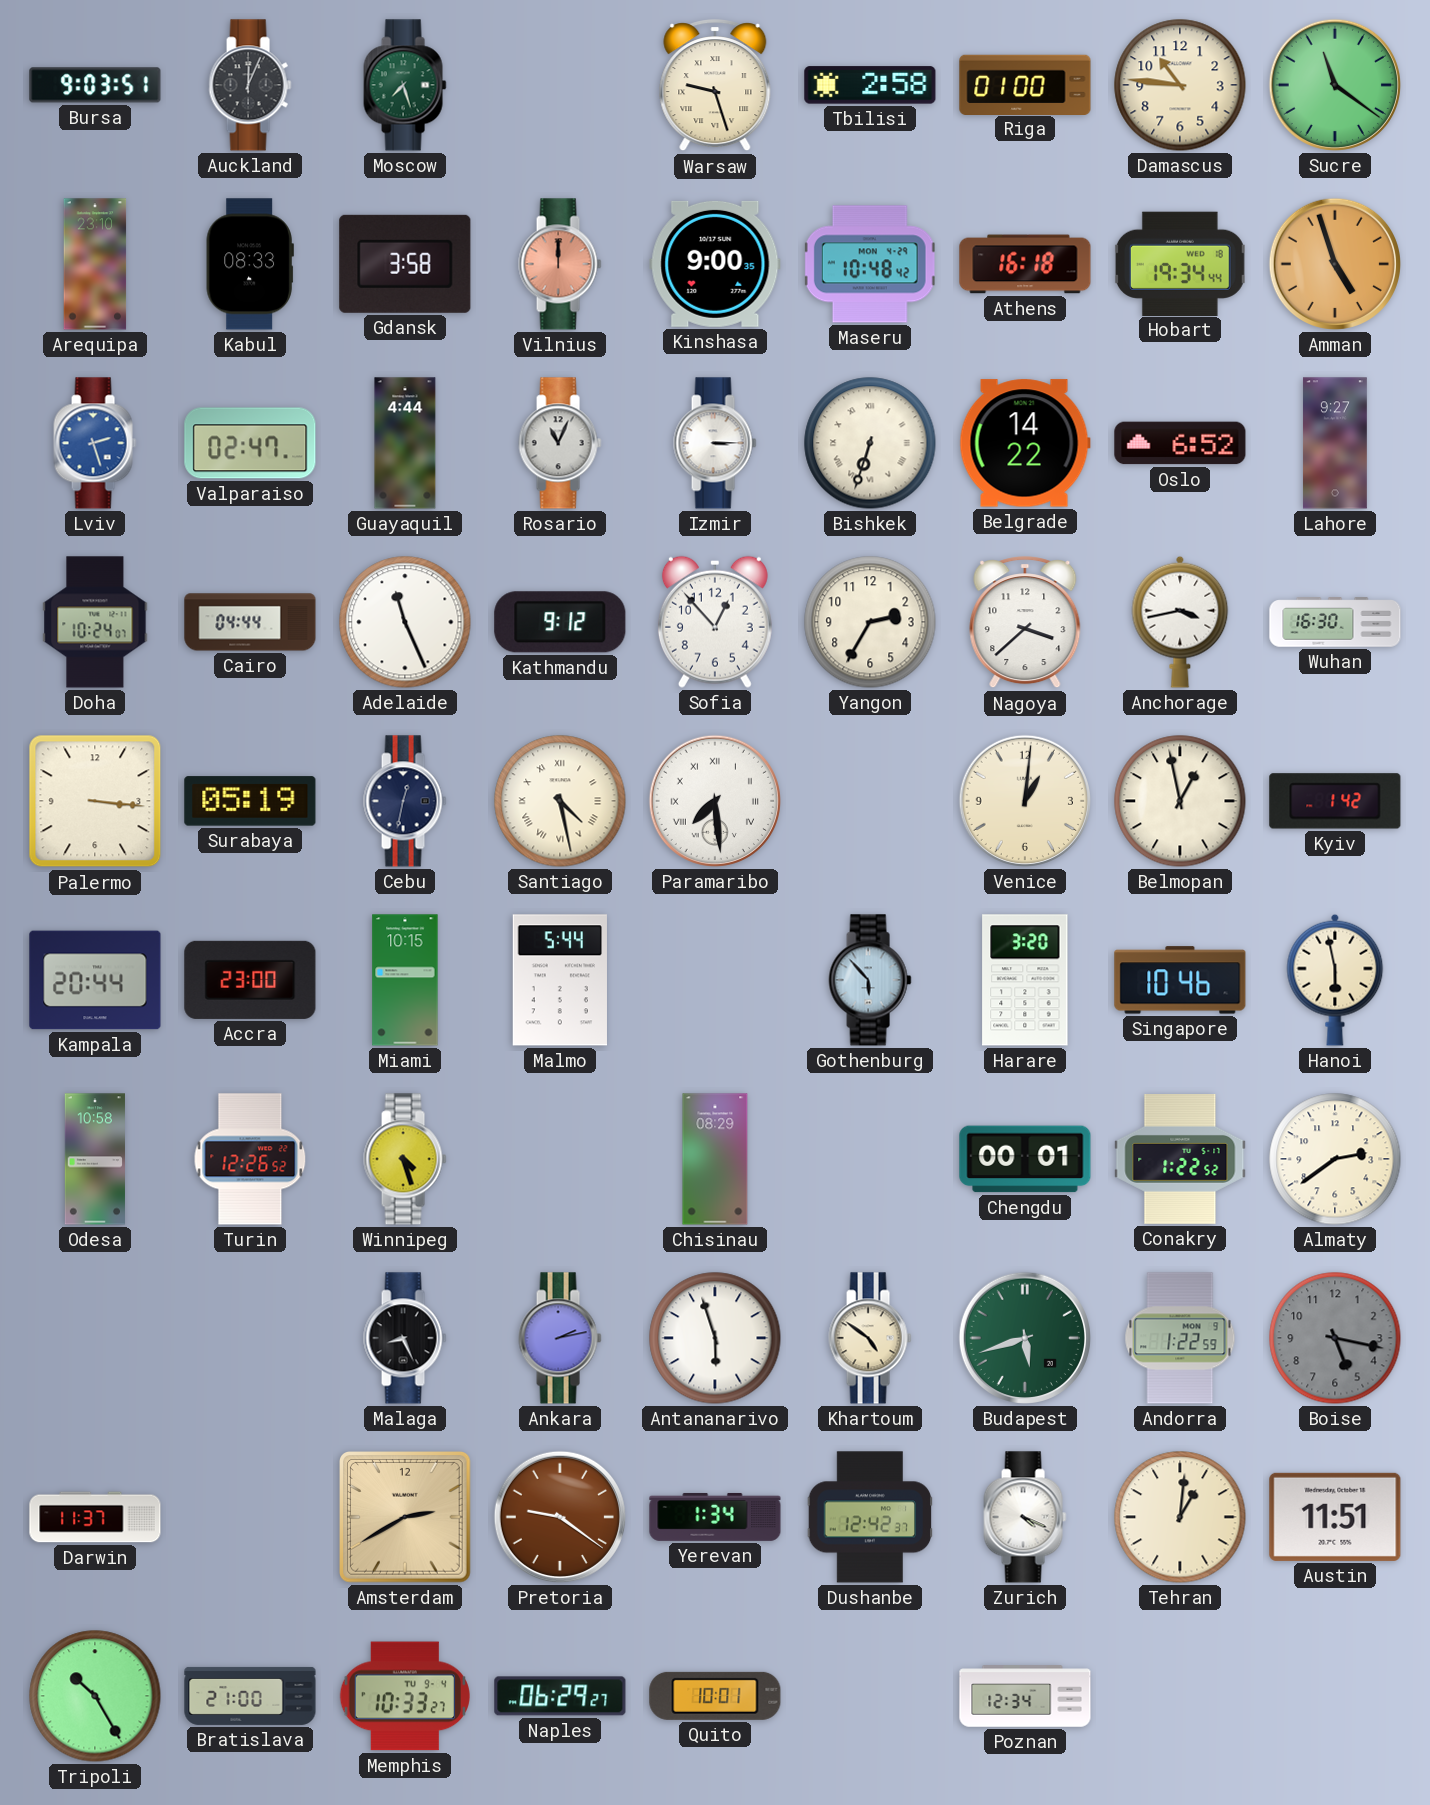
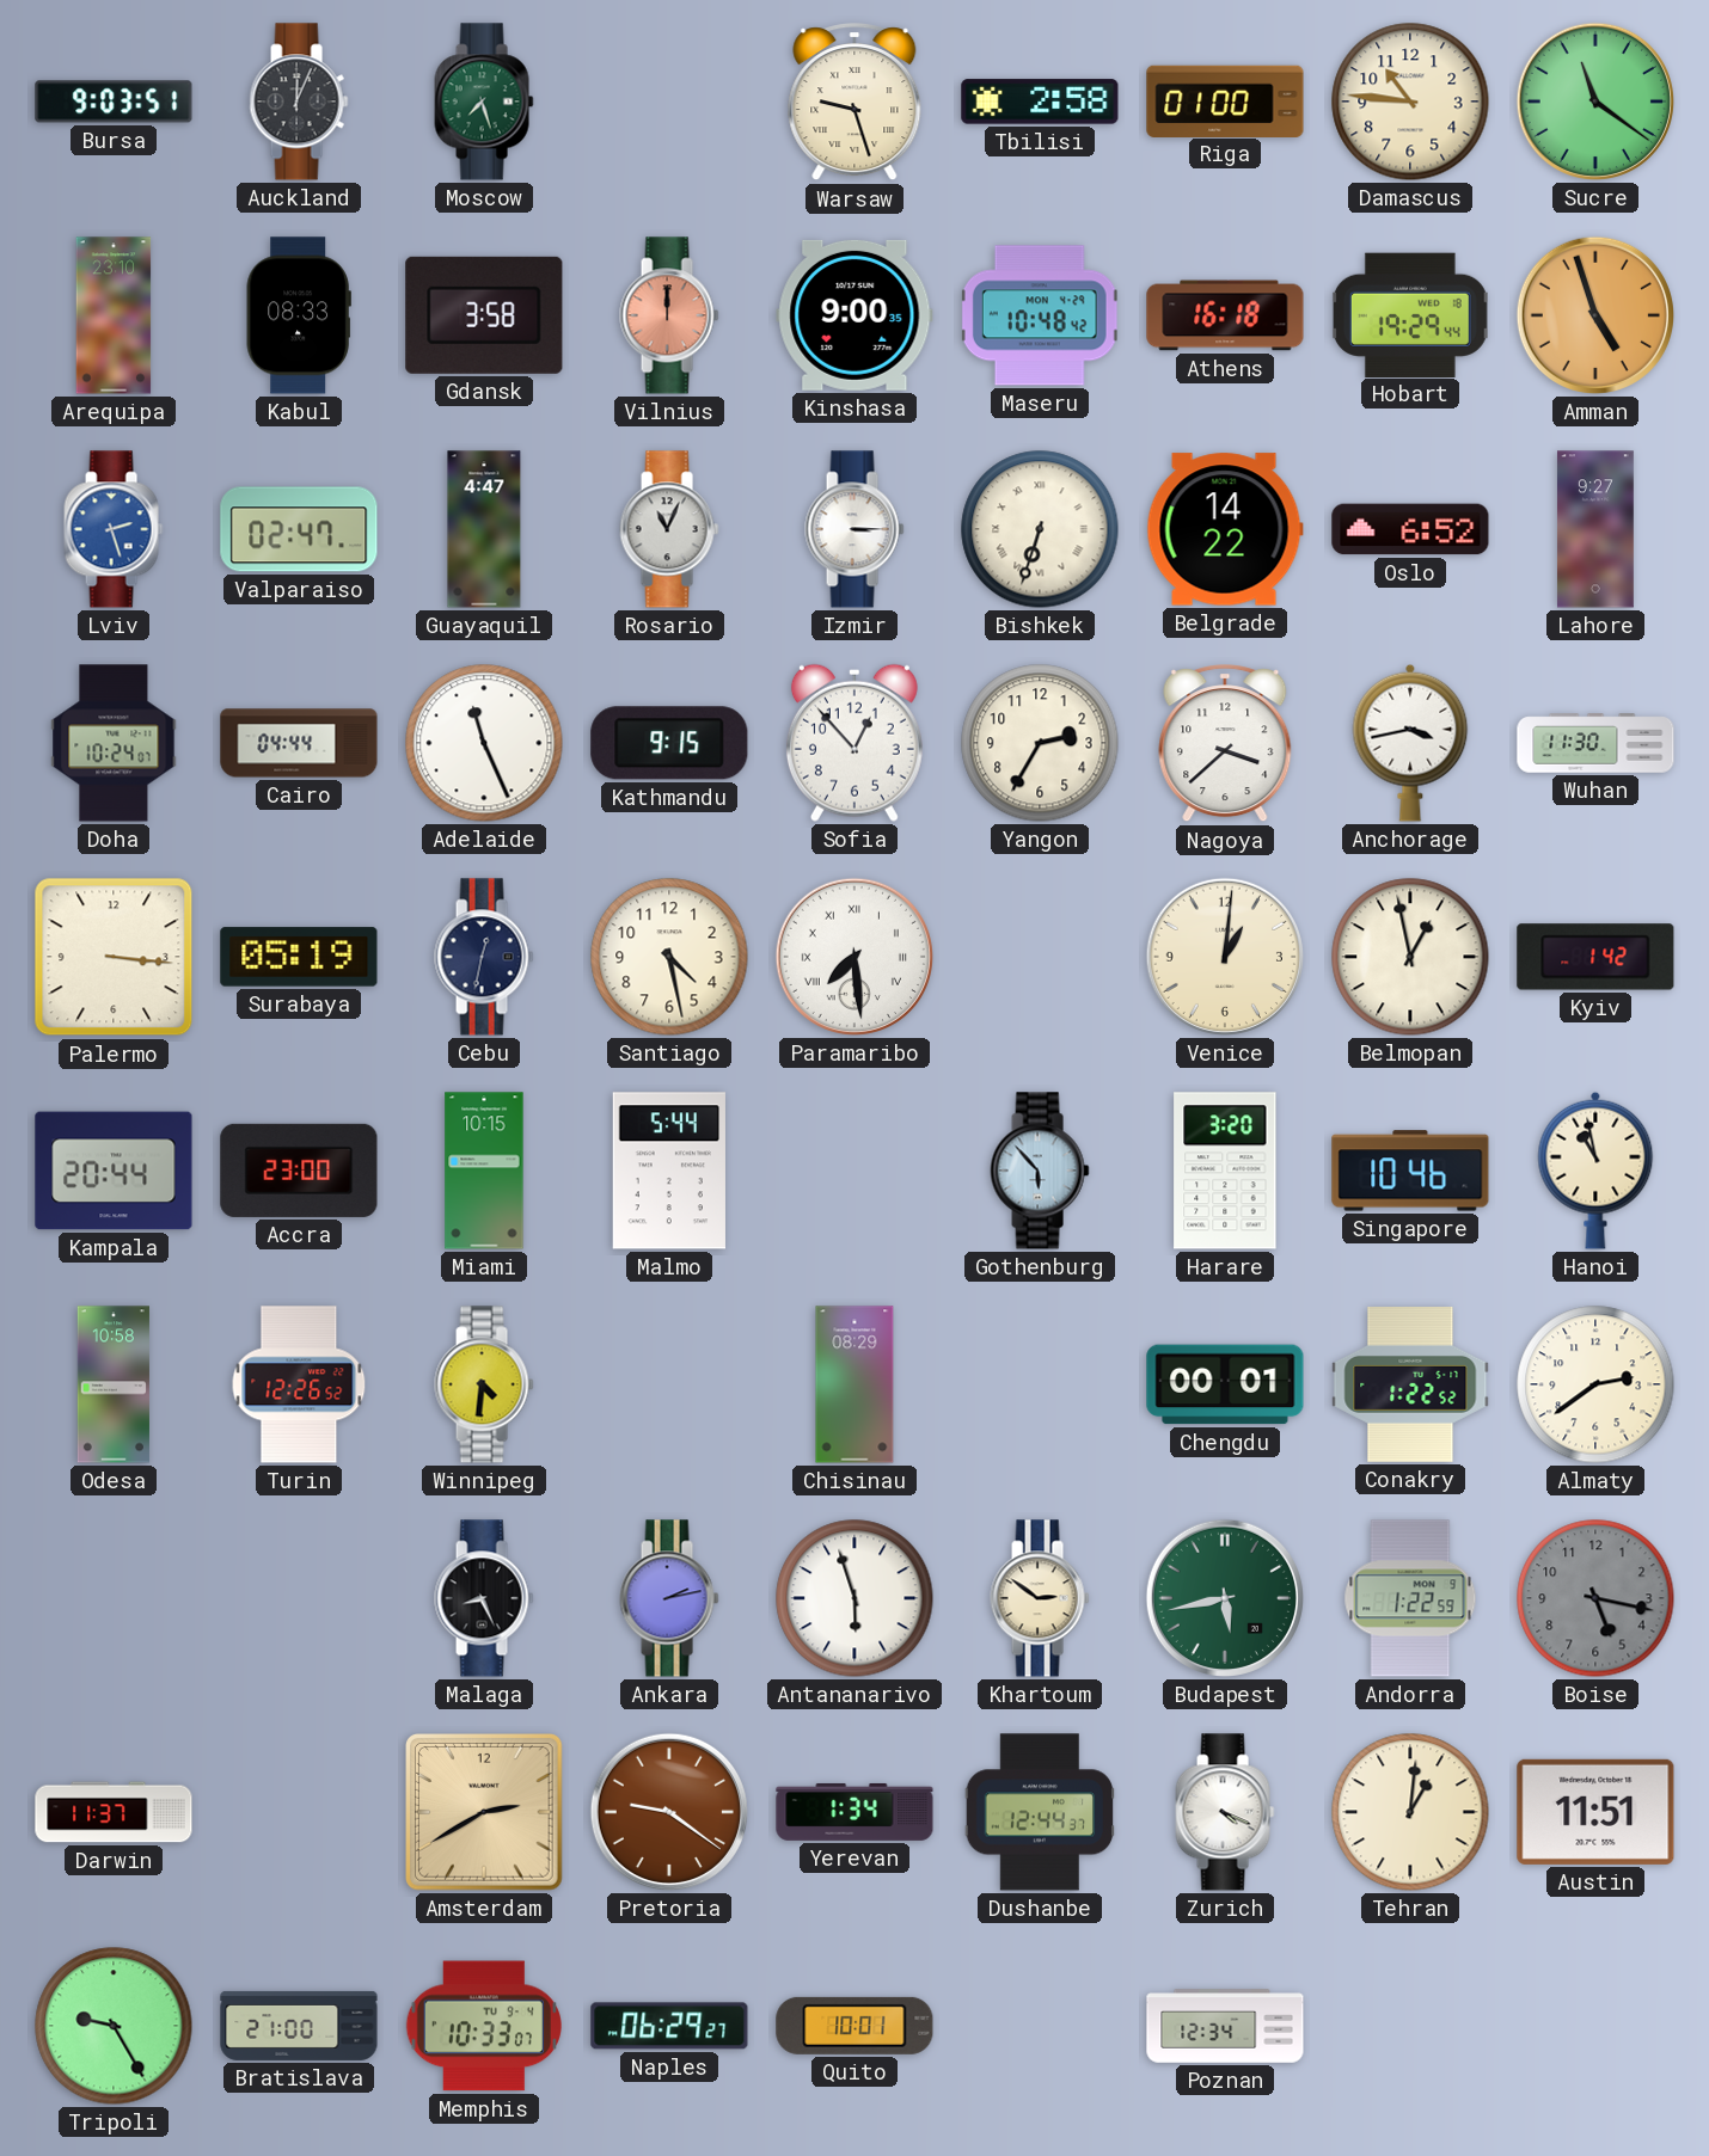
Hobart: 19:34 -> 19:29 (1410, 314)
Guayaquil: 4:44 -> 4:47 (484, 529)
Kathmandu: 9:12 -> 9:15 (669, 743)
Wuhan: 16:30 -> 11:30 (1595, 743)
Santiago numerals: Roman -> Arabic (669, 957)
Hanoi: 5:58 -> 10:58 (1595, 1171)
Winnipeg: 4:27 -> 4:31 (484, 1384)
Khartoum: 4:51 -> 2:51 (1040, 1598)
Budapest: 5:42 -> 5:43 (1225, 1598)
Dushanbe: 12:42 -> 12:44 (1040, 1812)
Tripoli: 10:25 -> 9:25 (114, 2026)
Memphis: 10:33:27 -> 10:33:07 (484, 2026)
